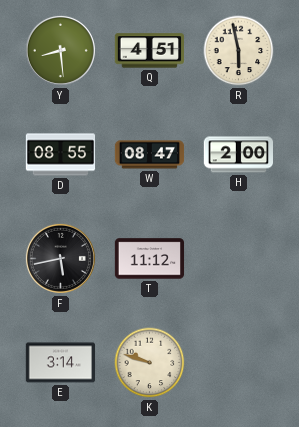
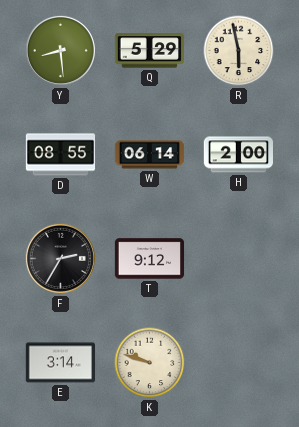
Q: 4:51 -> 5:29 (149, 51)
W: 08:47 -> 06:14 (150, 155)
F: 5:43 -> 2:35 (60, 258)
T: 11:12 -> 9:12 (150, 259)
